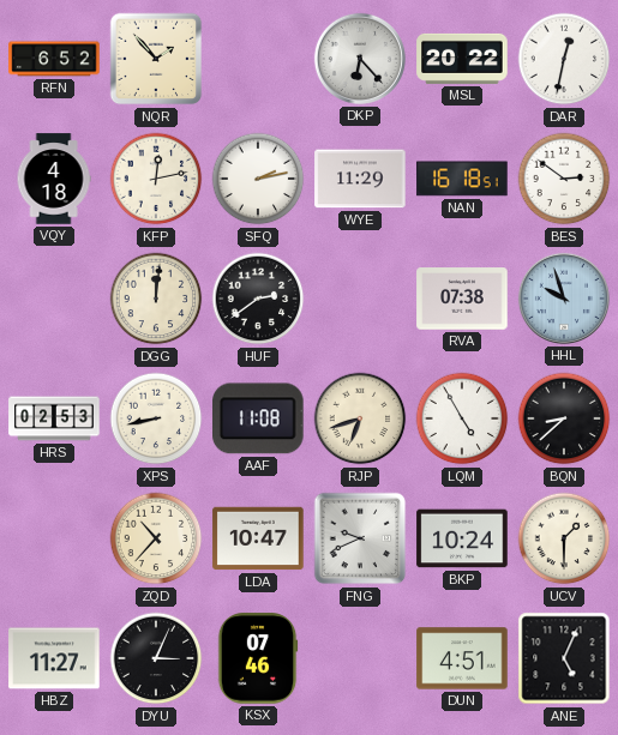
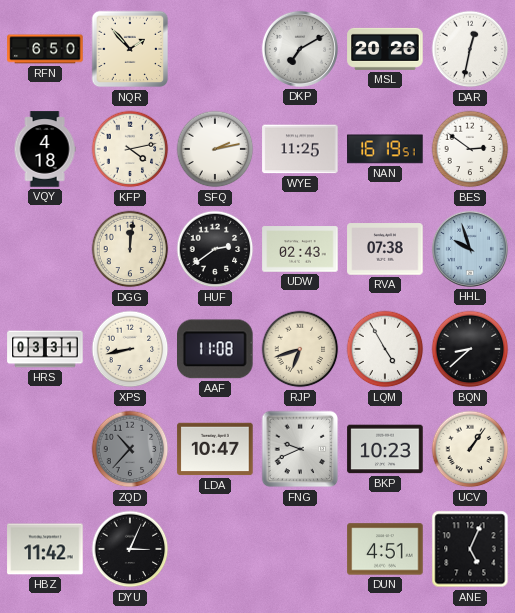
RFN: 6:52 -> 6:50 (45, 49)
DKP: 6:23 -> 7:10 (300, 49)
MSL: 20:22 -> 20:26 (385, 49)
KFP: 12:13 -> 4:13 (130, 149)
WYE: 11:29 -> 11:25 (300, 149)
NAN: 16:18 -> 16:19 (385, 149)
UDW: none -> 02:43 (300, 249)
HRS: 02:53 -> 03:31 (45, 349)
ZQD dial: cream -> grey (130, 449)
BKP: 10:24 -> 10:23 (385, 449)
UCV: 1:30 -> 1:06 (470, 449)
HBZ: 11:27 -> 11:42 (45, 549)
KSX: 07:46 -> none (258, 658)
